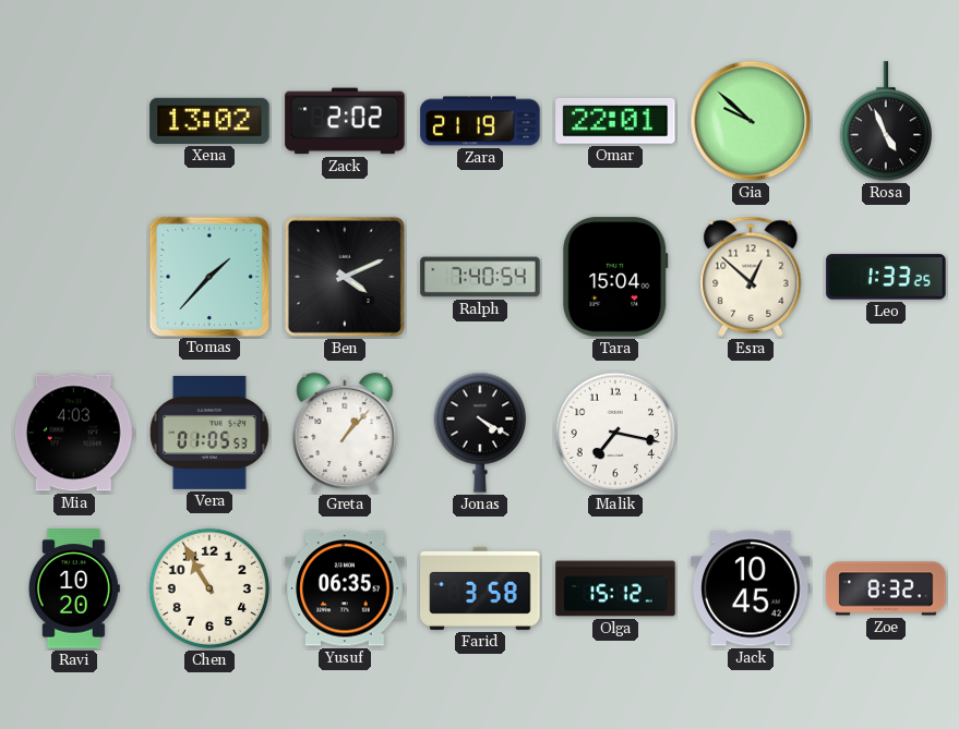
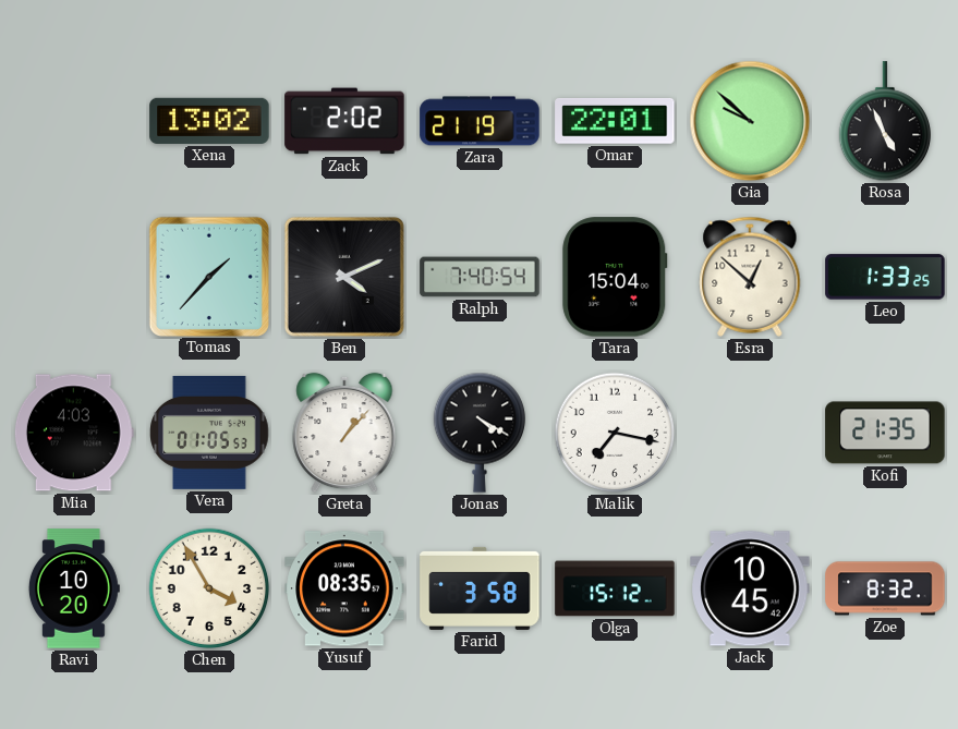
Kofi: none -> 21:35 (885, 433)
Chen: 10:55 -> 3:55 (209, 588)
Yusuf: 06:35 -> 08:35 (344, 588)
